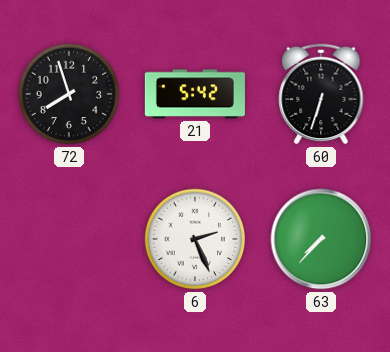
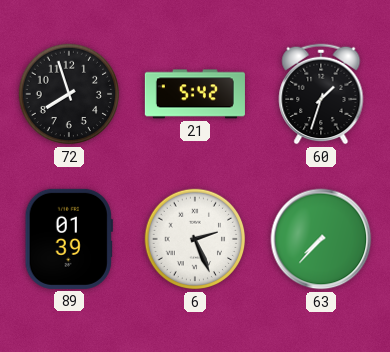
60: 6:33 -> 1:33 (321, 94)
89: none -> 01:39 (69, 239)
